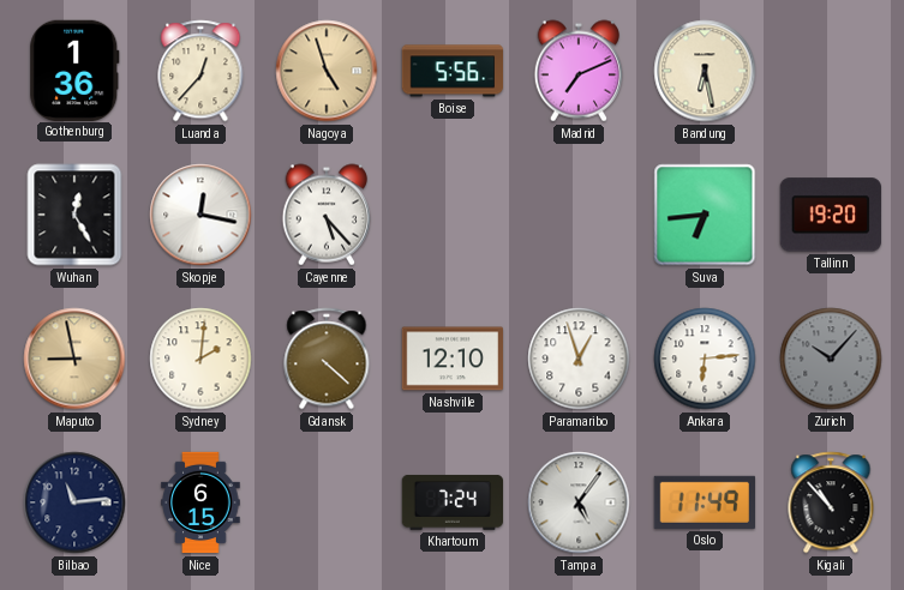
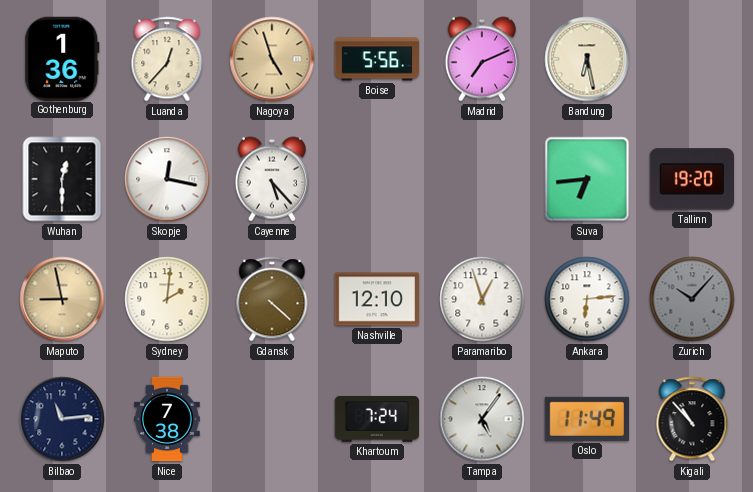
Wuhan: 12:25 -> 12:30 (62, 179)
Nice: 6:15 -> 7:38 (167, 419)
